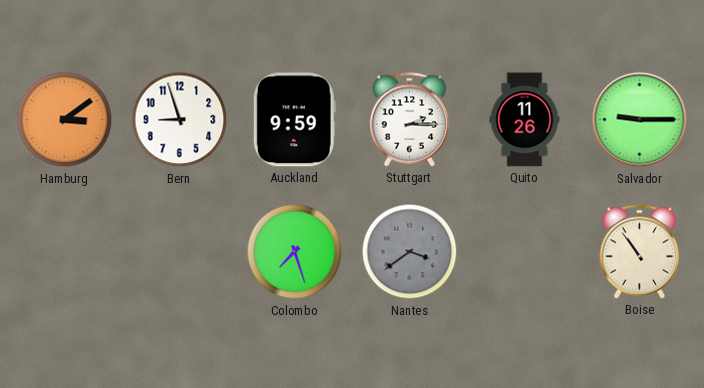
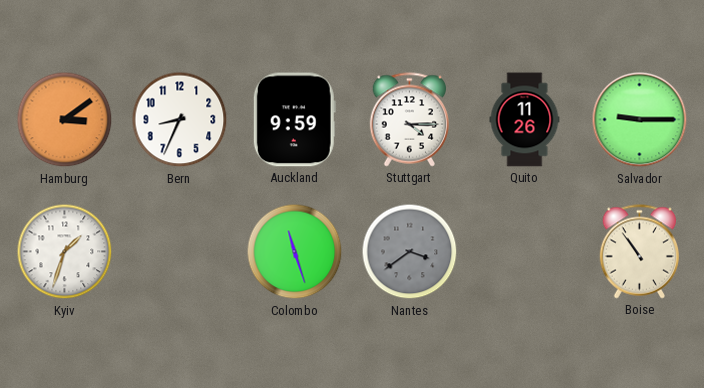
Bern: 8:57 -> 8:34 (180, 120)
Stuttgart: 2:15 -> 4:15 (410, 120)
Kyiv: none -> 1:33 (65, 252)
Colombo: 7:27 -> 11:27 (295, 252)
